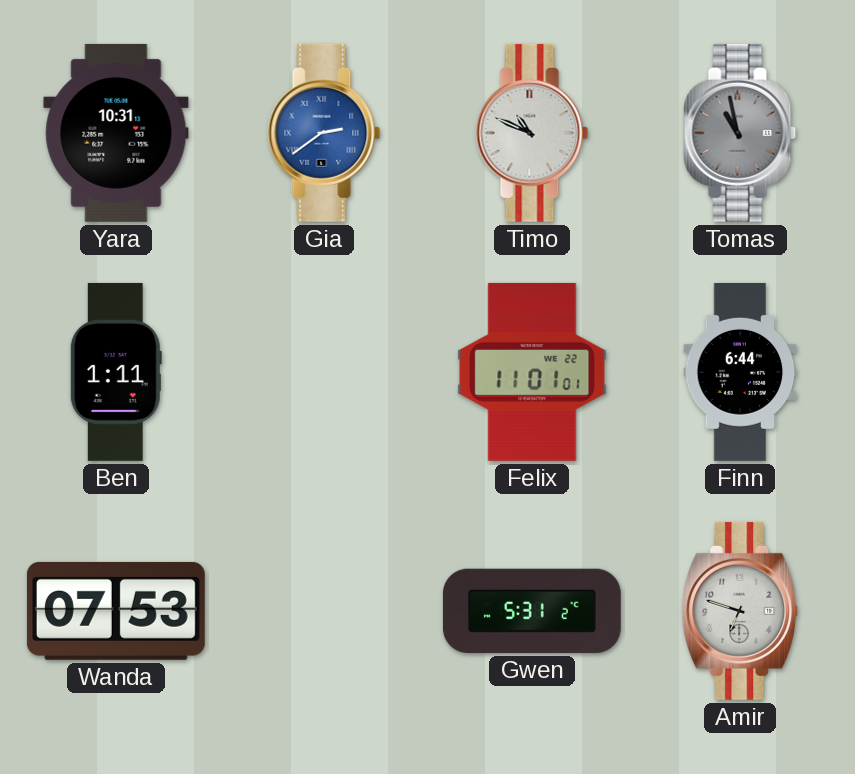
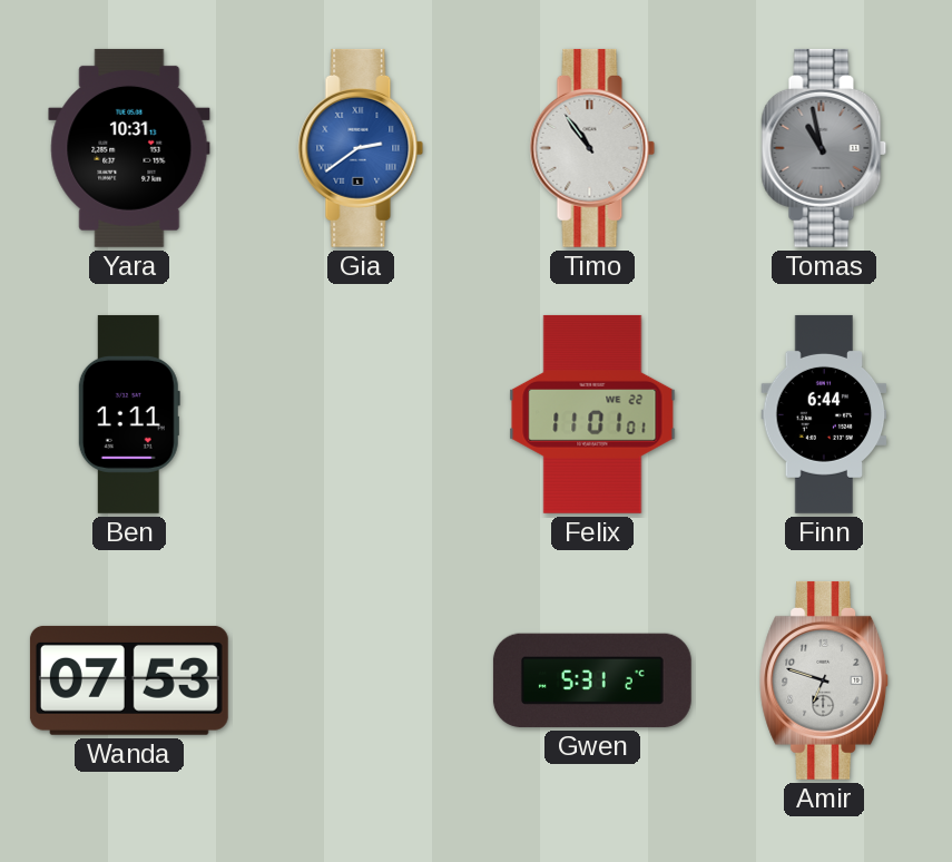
Timo: 10:49 -> 10:54 (592, 148)
